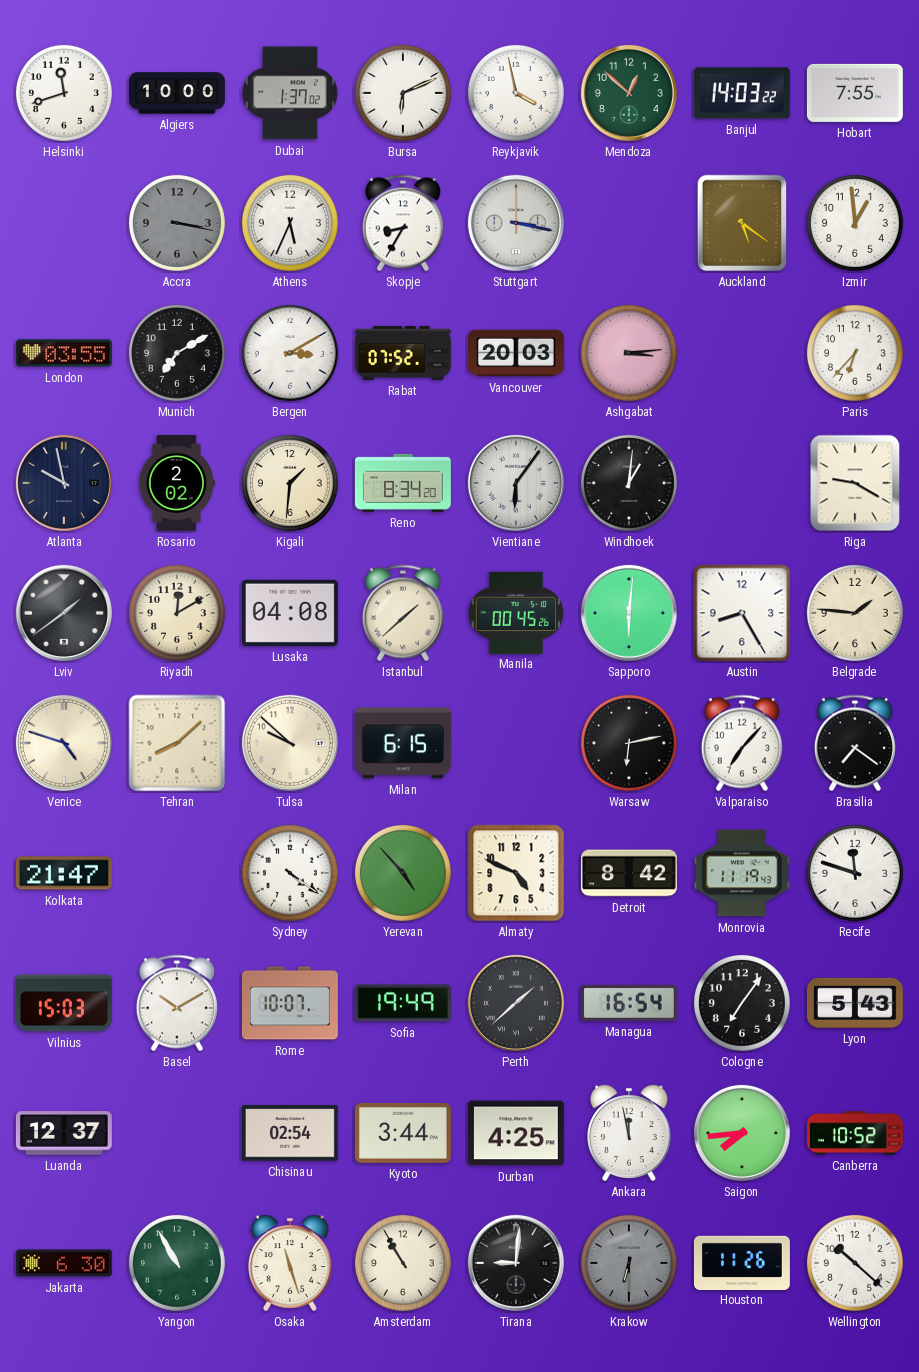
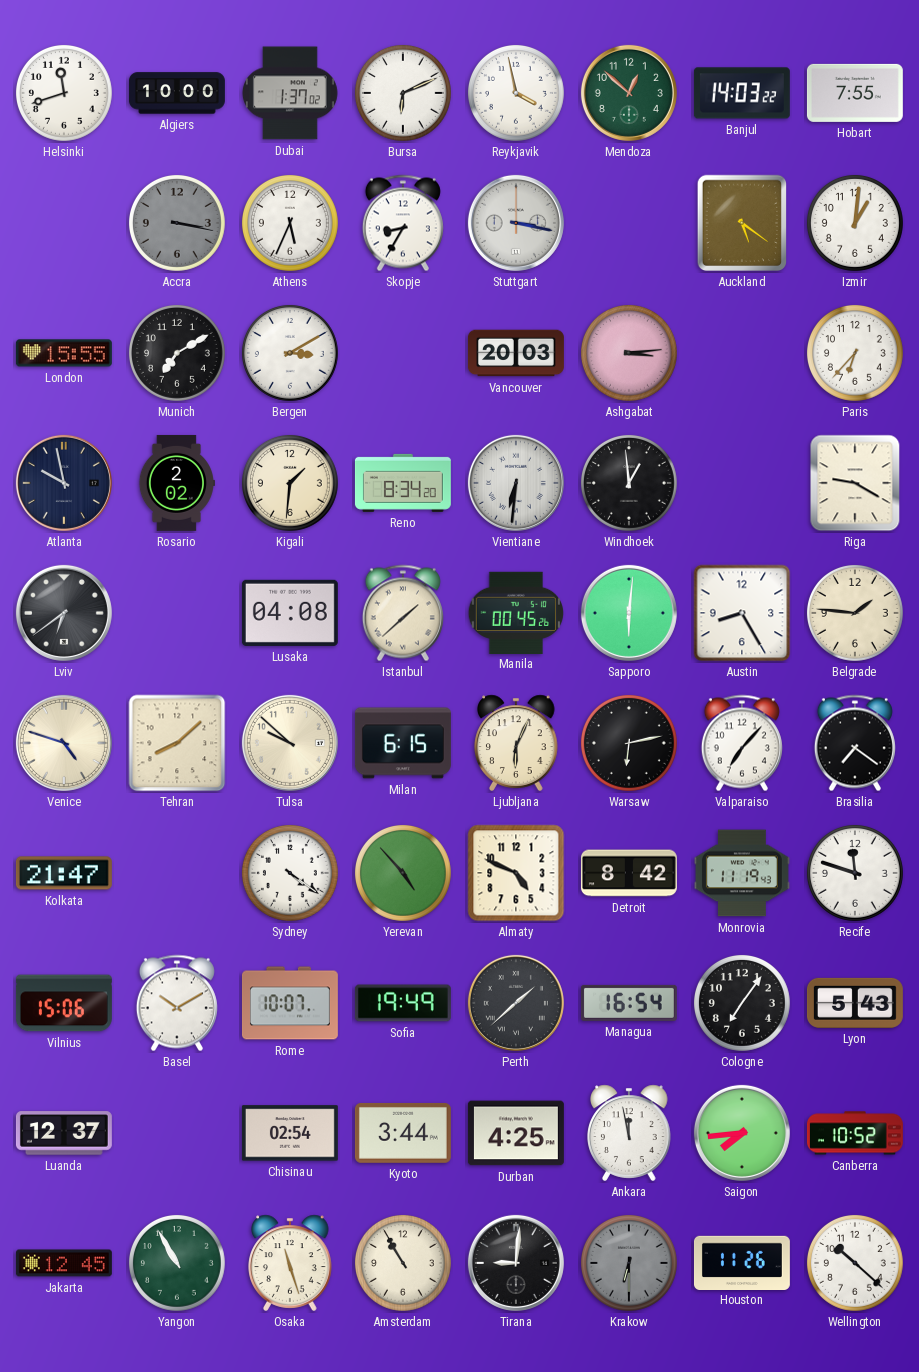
Izmir: 12:59 -> 1:01 (855, 223)
London: 03:55 -> 15:55 (64, 353)
Rabat: 07:52 -> none (403, 353)
Vientiane: 6:06 -> 6:31 (516, 483)
Windhoek: 1:01 -> 12:59 (629, 483)
Lviv: 1:39 -> 6:39 (64, 613)
Riyadh: 12:10 -> none (177, 613)
Ljubljana: none -> 6:04 (516, 743)
Vilnius: 15:03 -> 15:06 (64, 1003)
Jakarta: 6:30 -> 12:45 (64, 1263)
